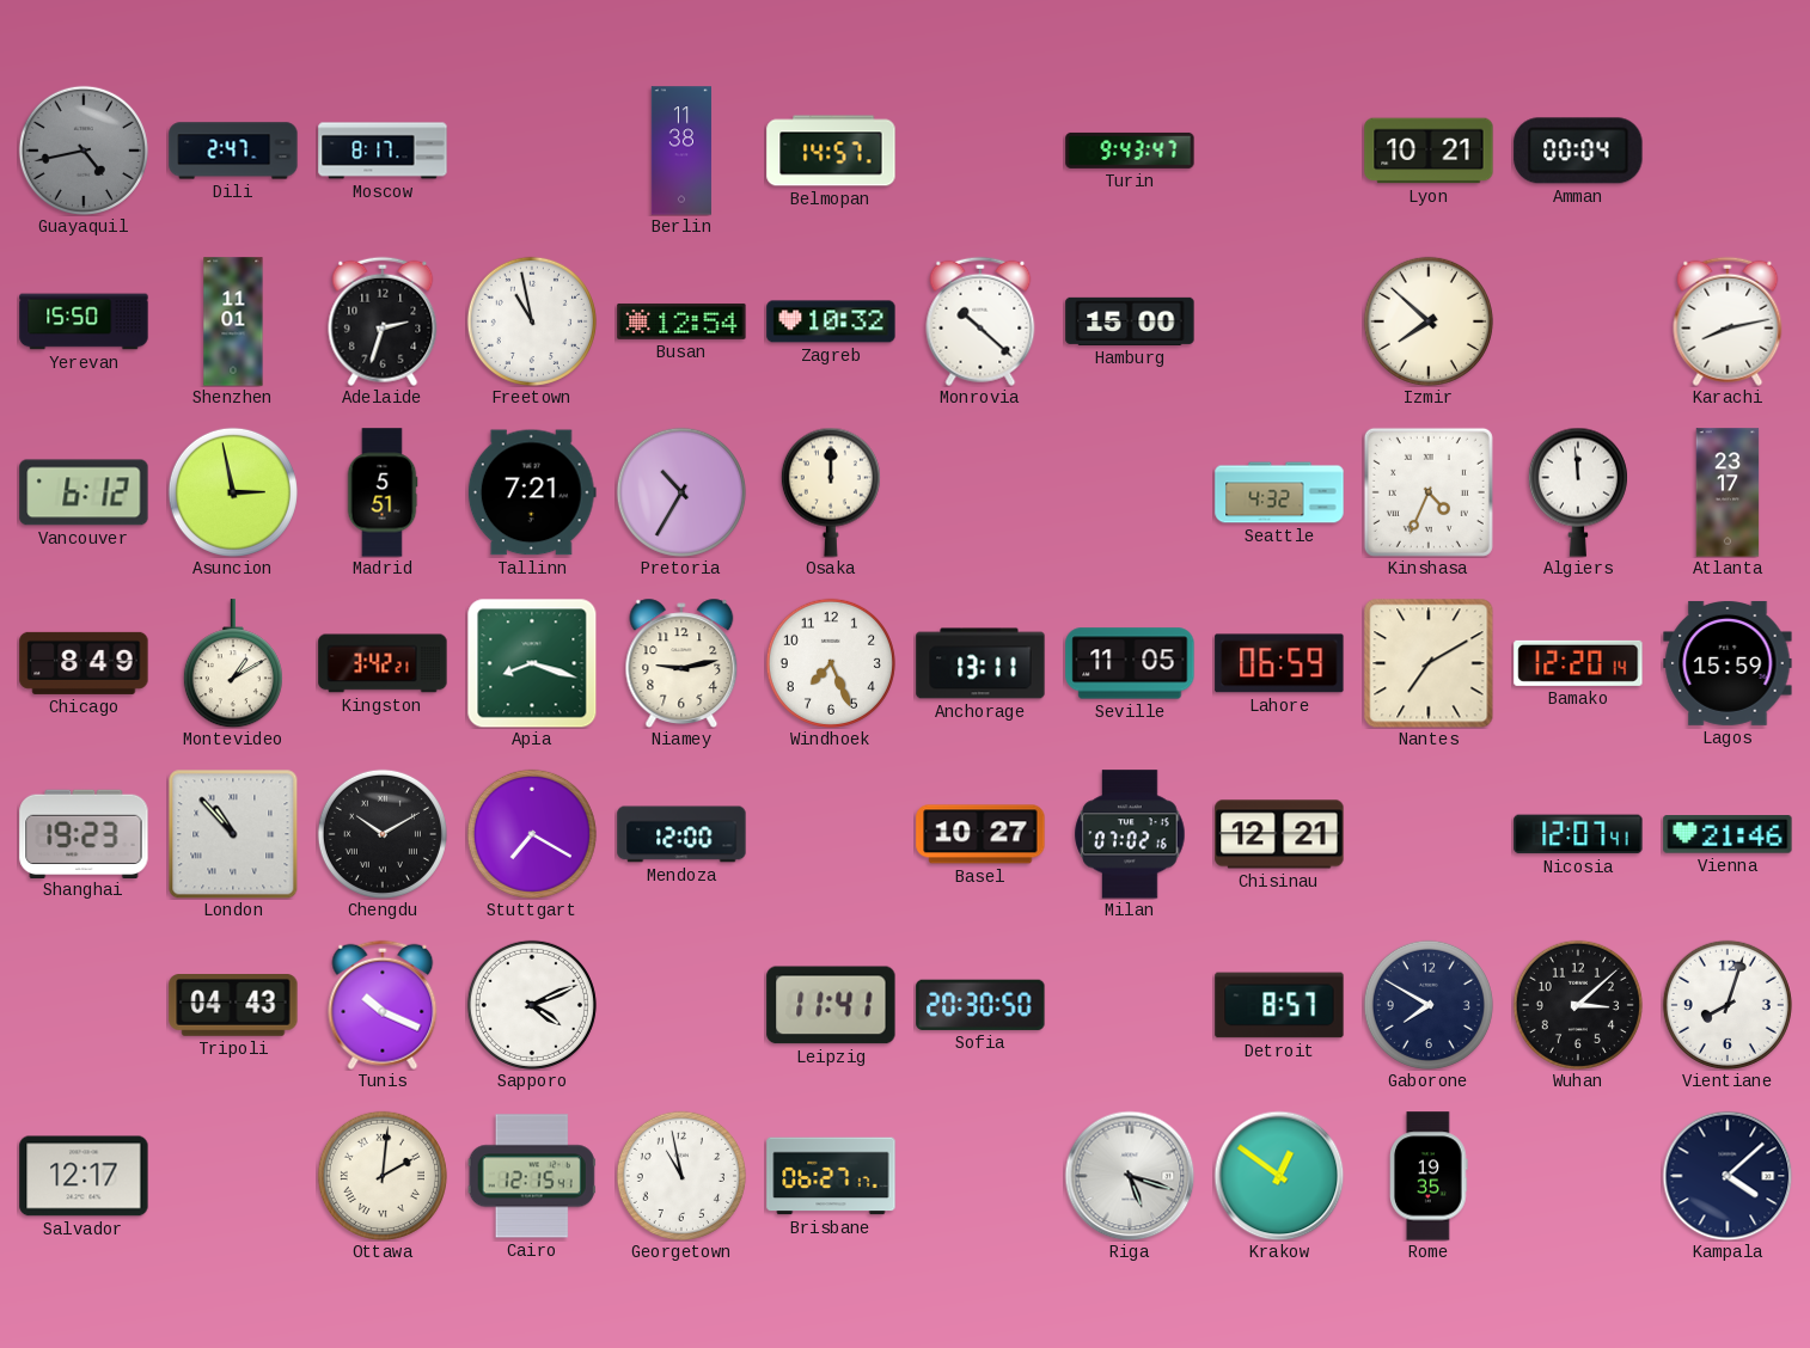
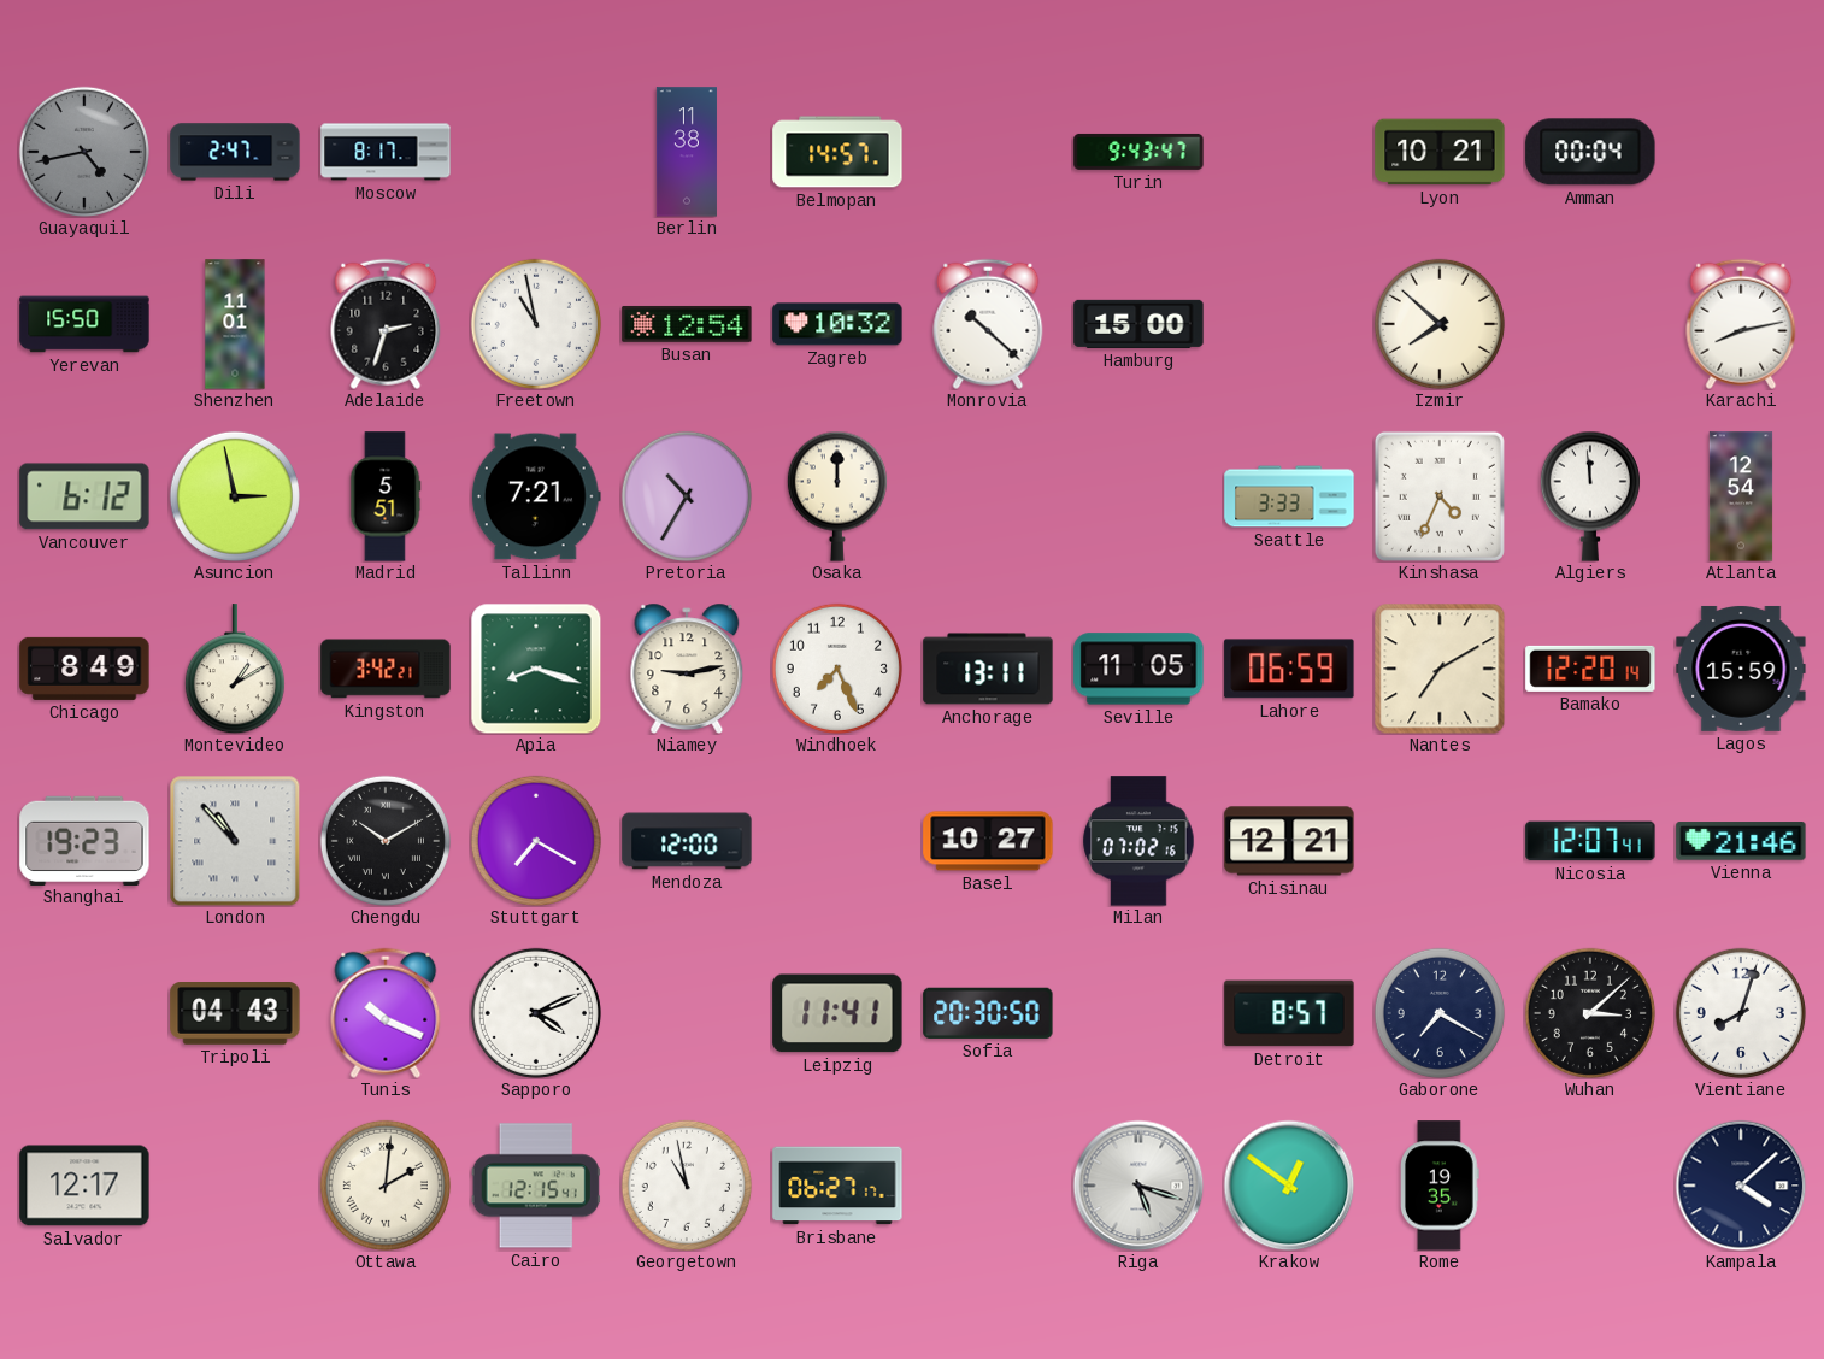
Seattle: 4:32 -> 3:33 (1289, 496)
Atlanta: 23:17 -> 12:54 (1741, 496)
Gaborone: 7:50 -> 7:20 (1440, 1013)
